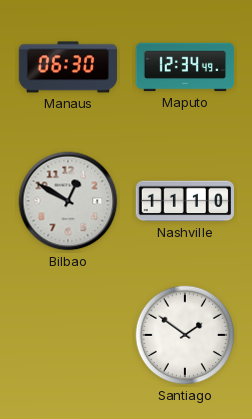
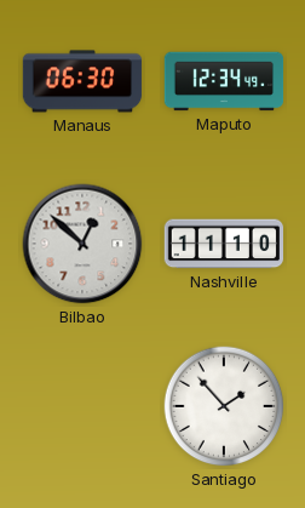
Bilbao: 12:50 -> 12:52 (82, 244)
Santiago: 1:51 -> 1:53 (224, 406)
